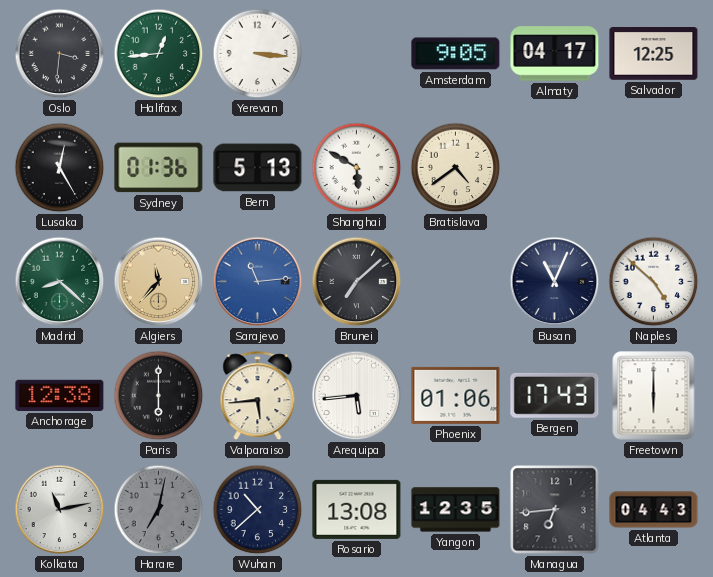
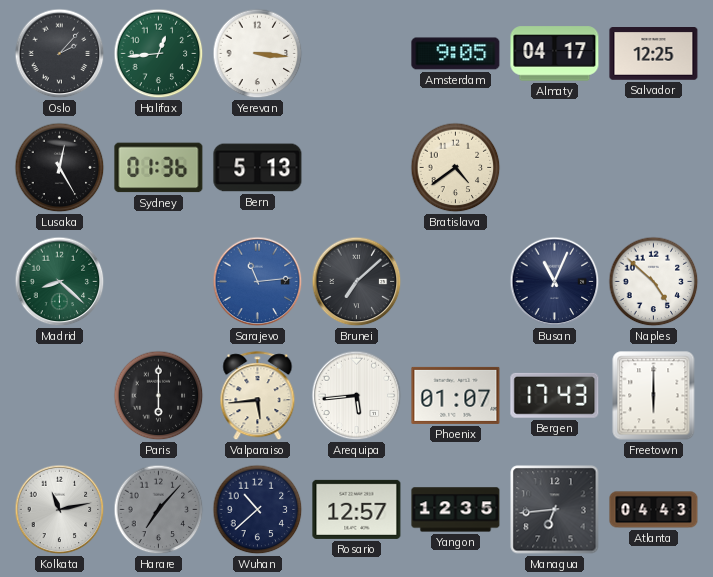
Oslo: 3:31 -> 2:07 (60, 54)
Shanghai: 5:50 -> none (357, 168)
Algiers: 11:37 -> none (159, 282)
Anchorage: 12:38 -> none (60, 395)
Phoenix: 01:06 -> 01:07 (456, 395)
Harare: 7:02 -> 7:07 (159, 510)
Rosario: 13:08 -> 12:57 (357, 509)
